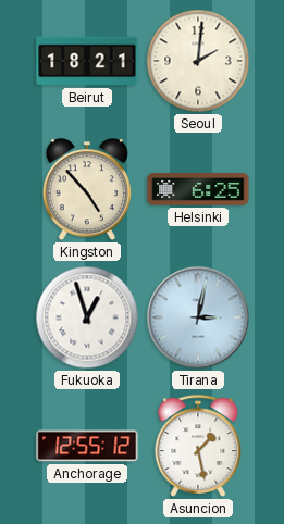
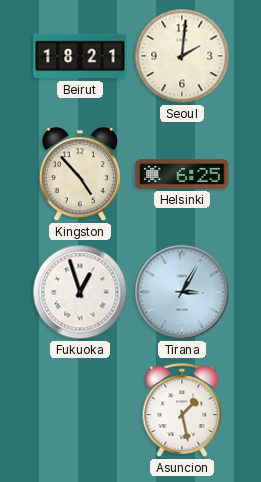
Tirana: 3:02 -> 3:05 (182, 292)
Anchorage: 12:55 -> none (87, 446)
